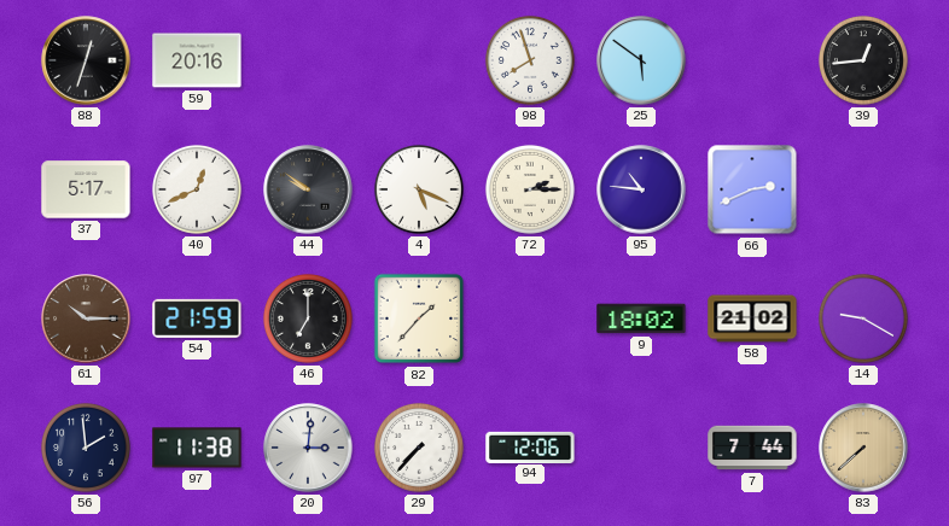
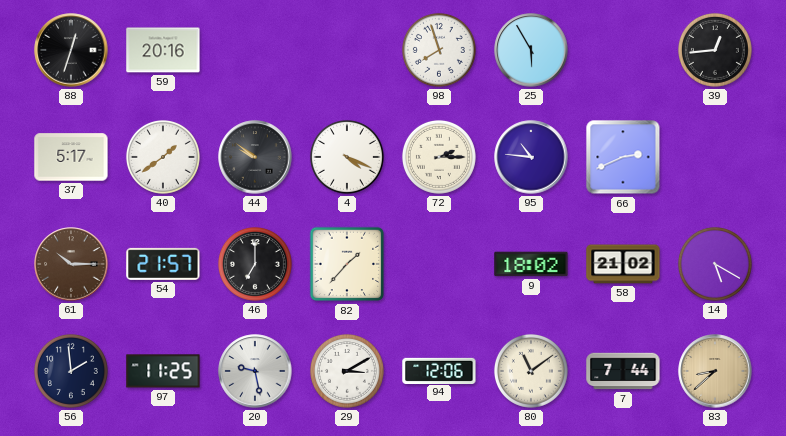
25: 5:51 -> 5:55 (531, 50)
40: 12:41 -> 1:39 (163, 157)
4: 5:19 -> 4:19 (347, 157)
54: 21:59 -> 21:57 (163, 264)
14: 9:20 -> 5:20 (715, 264)
97: 11:38 -> 11:25 (163, 371)
20: 3:01 -> 9:28 (255, 371)
29: 7:37 -> 3:10 (347, 371)
80: none -> 11:09 (531, 371)
83: 7:38 -> 8:38 (715, 371)
